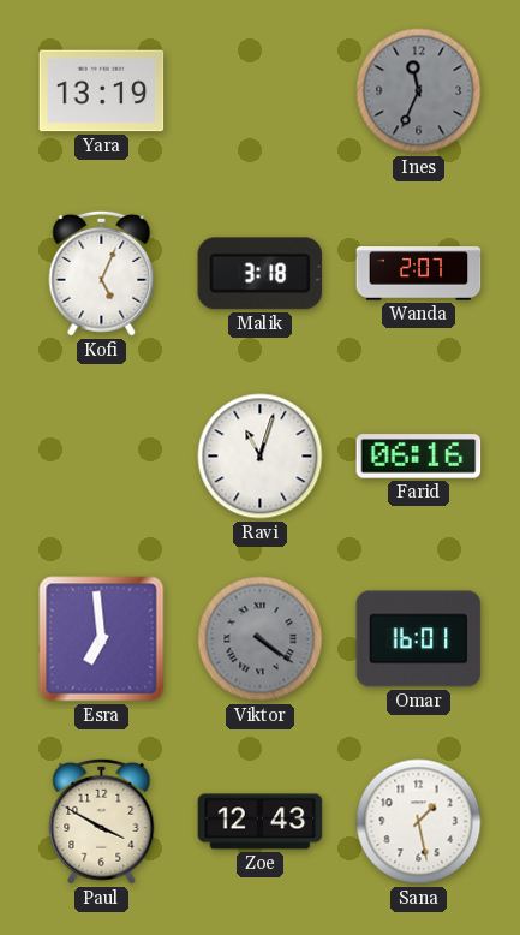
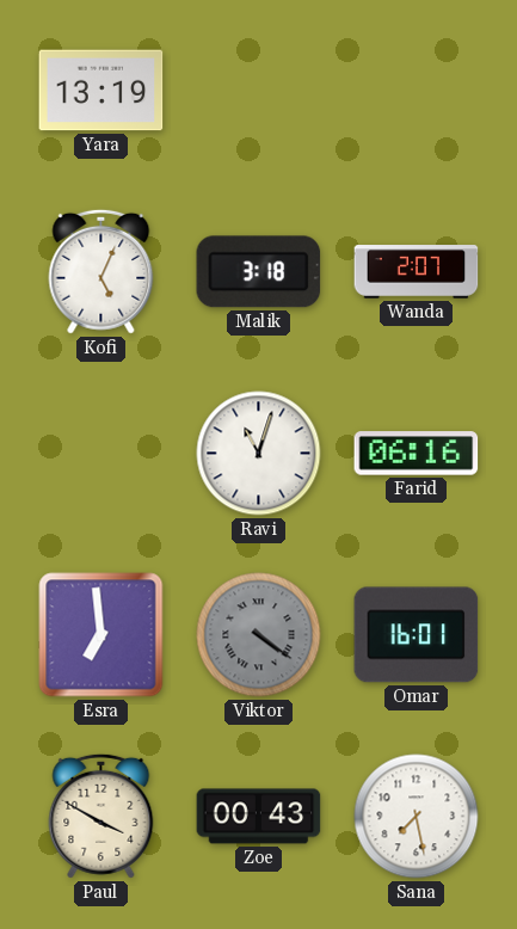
Ines: 11:34 -> none (419, 91)
Zoe: 12:43 -> 00:43 (259, 817)
Sana: 1:28 -> 7:28 (417, 817)
